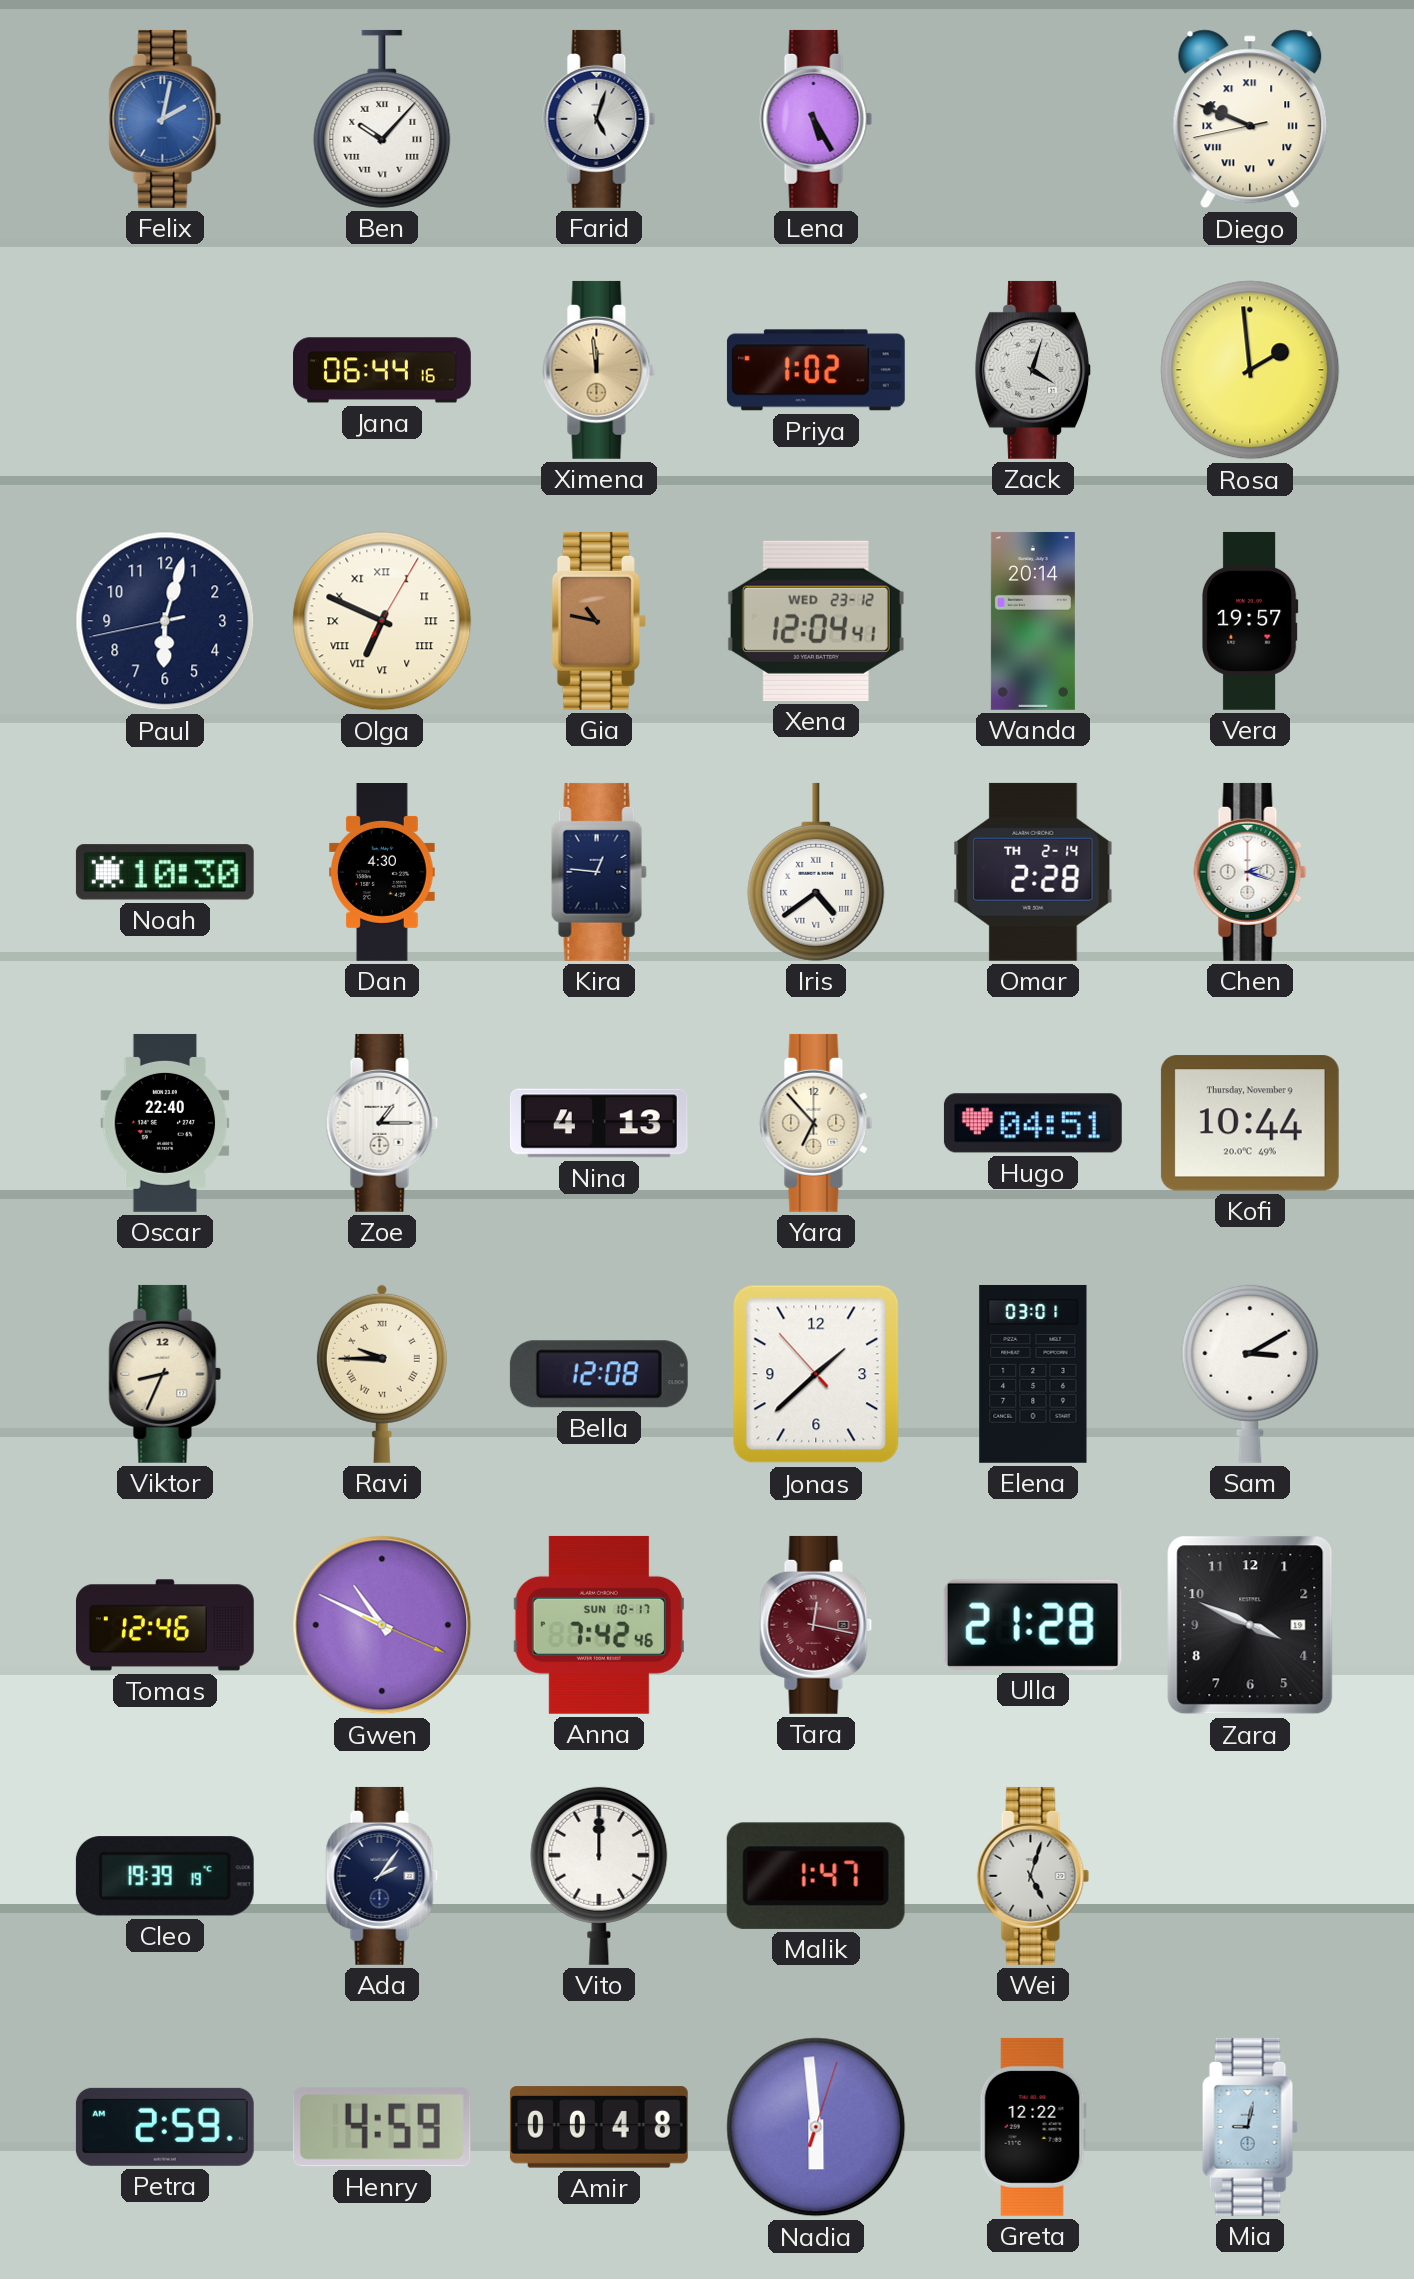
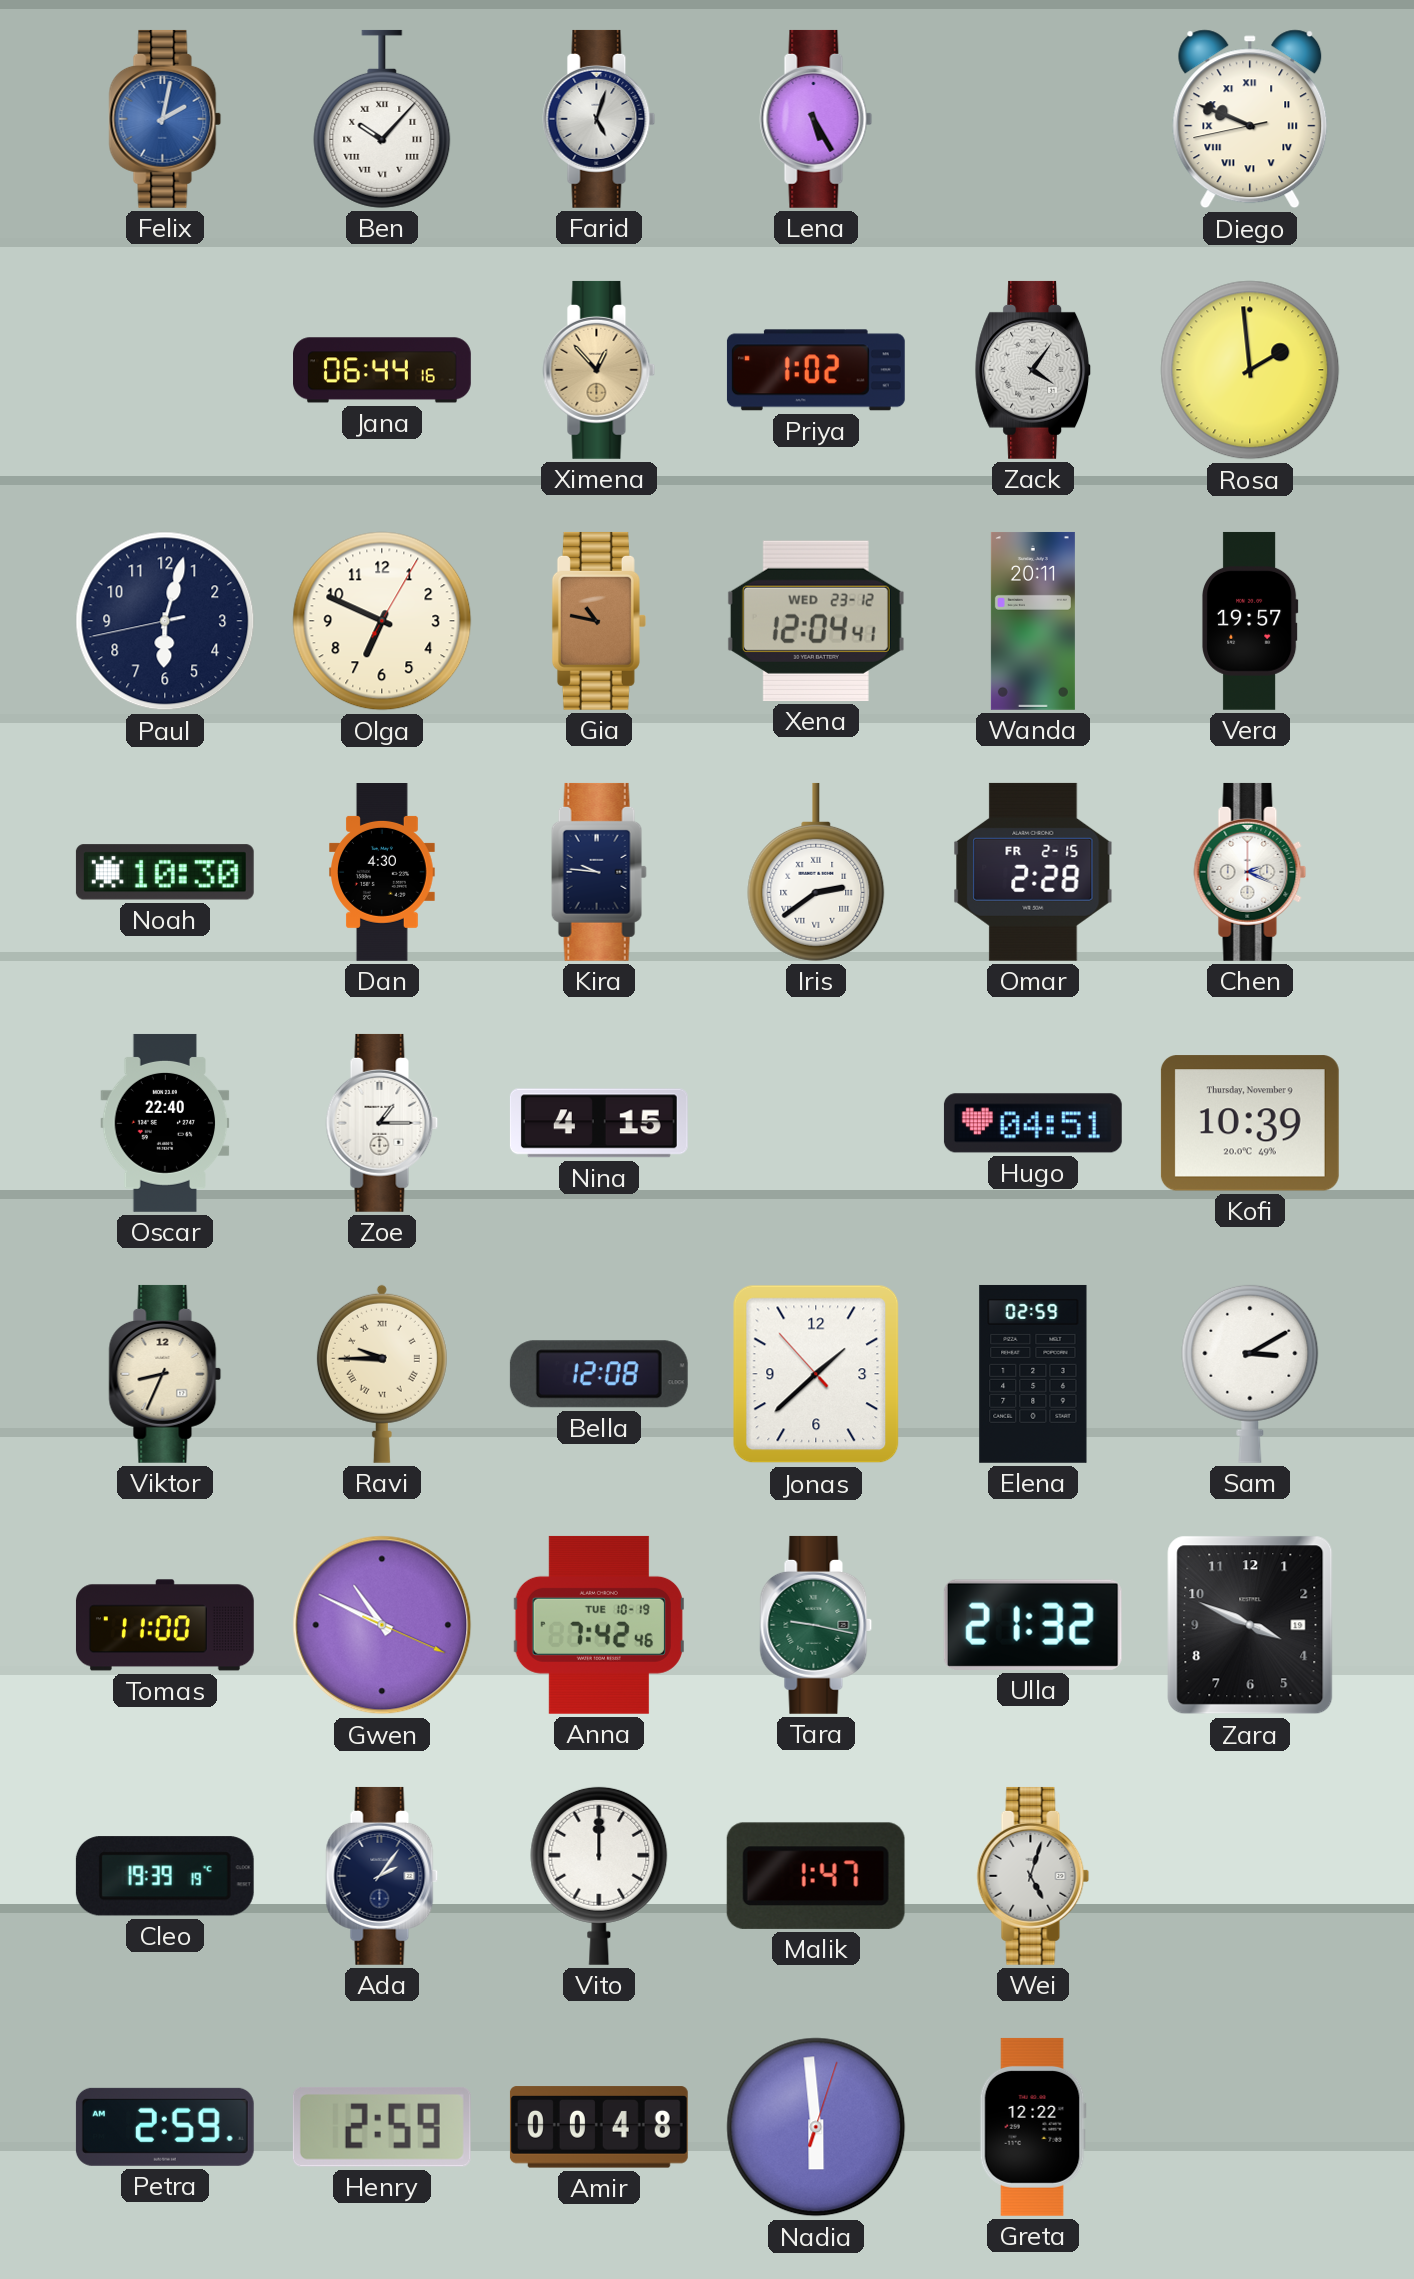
Ximena: 11:59 -> 12:53 (599, 370)
Zack: 4:03 -> 4:06 (1033, 370)
Olga numerals: Roman -> Arabic (382, 621)
Wanda: 20:14 -> 20:11 (1033, 621)
Kira: 12:46 -> 9:46 (599, 872)
Iris: 4:39 -> 2:39 (816, 872)
Omar date: TH 2-14 -> FR 2-15 (1033, 872)
Chen: 2:18 -> 2:19 (1250, 872)
Nina: 4:13 -> 4:15 (599, 1123)
Yara: 6:53 -> none (816, 1123)
Kofi: 10:44 -> 10:39 (1250, 1123)
Elena: 03:01 -> 02:59 (1033, 1374)
Tomas: 12:46 -> 11:00 (165, 1625)
Anna date: SUN 10-17 -> TUE 10-19 (599, 1625)
Tara: 12:17 -> 9:17 (816, 1625)
Tara dial: burgundy -> green (816, 1625)
Ulla: 21:28 -> 21:32 (1033, 1625)
Henry: 4:59 -> 2:59 (382, 2127)
Mia: 9:02 -> none (1250, 2127)
